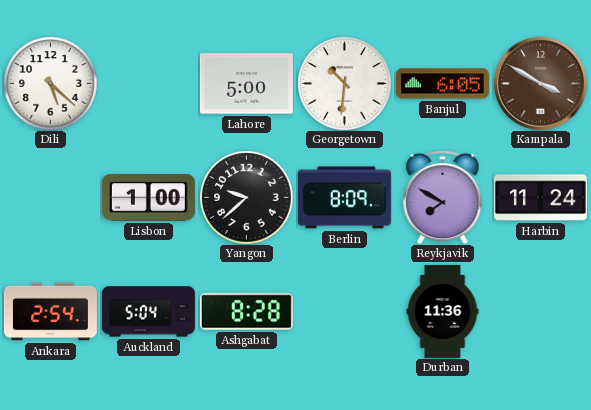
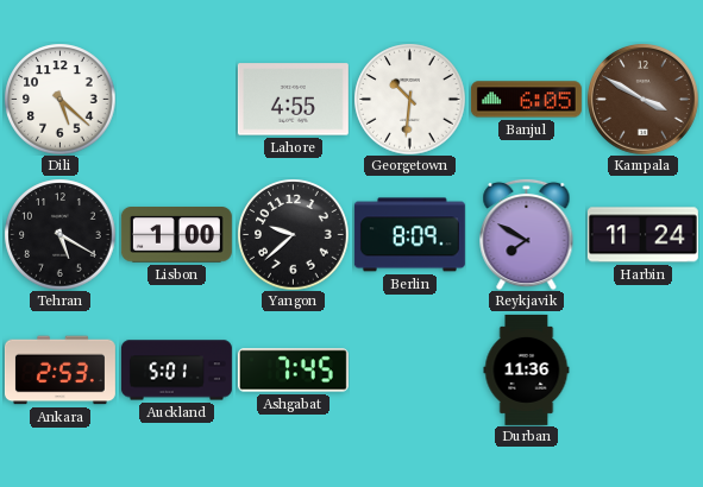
Lahore: 5:00 -> 4:55 (293, 100)
Tehran: none -> 5:20 (59, 234)
Ankara: 2:54 -> 2:53 (59, 371)
Auckland: 5:04 -> 5:01 (176, 371)
Ashgabat: 8:28 -> 7:45 (293, 371)
